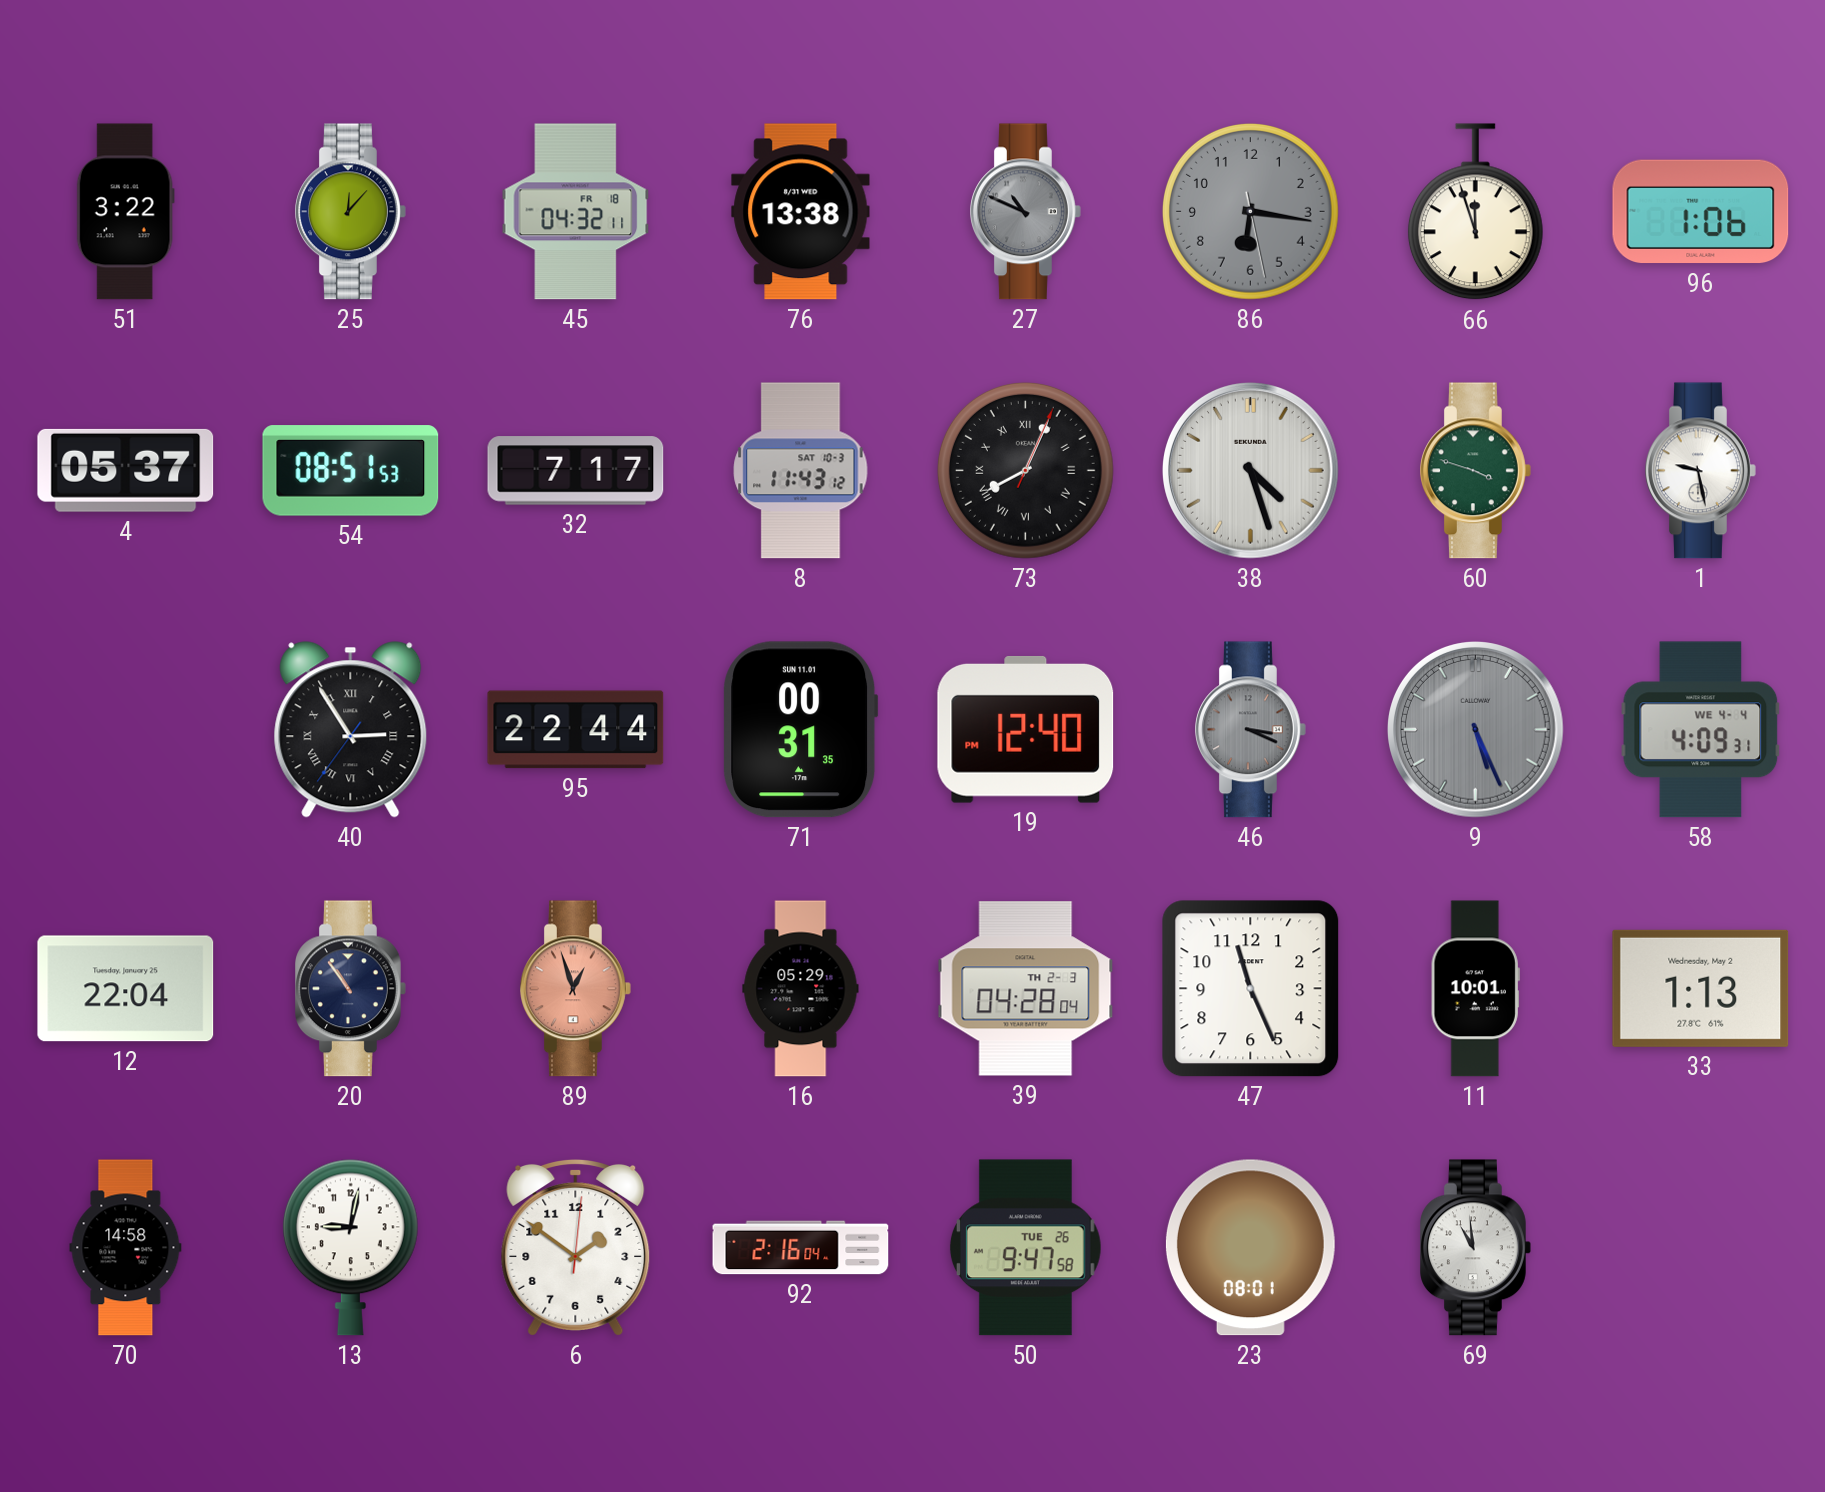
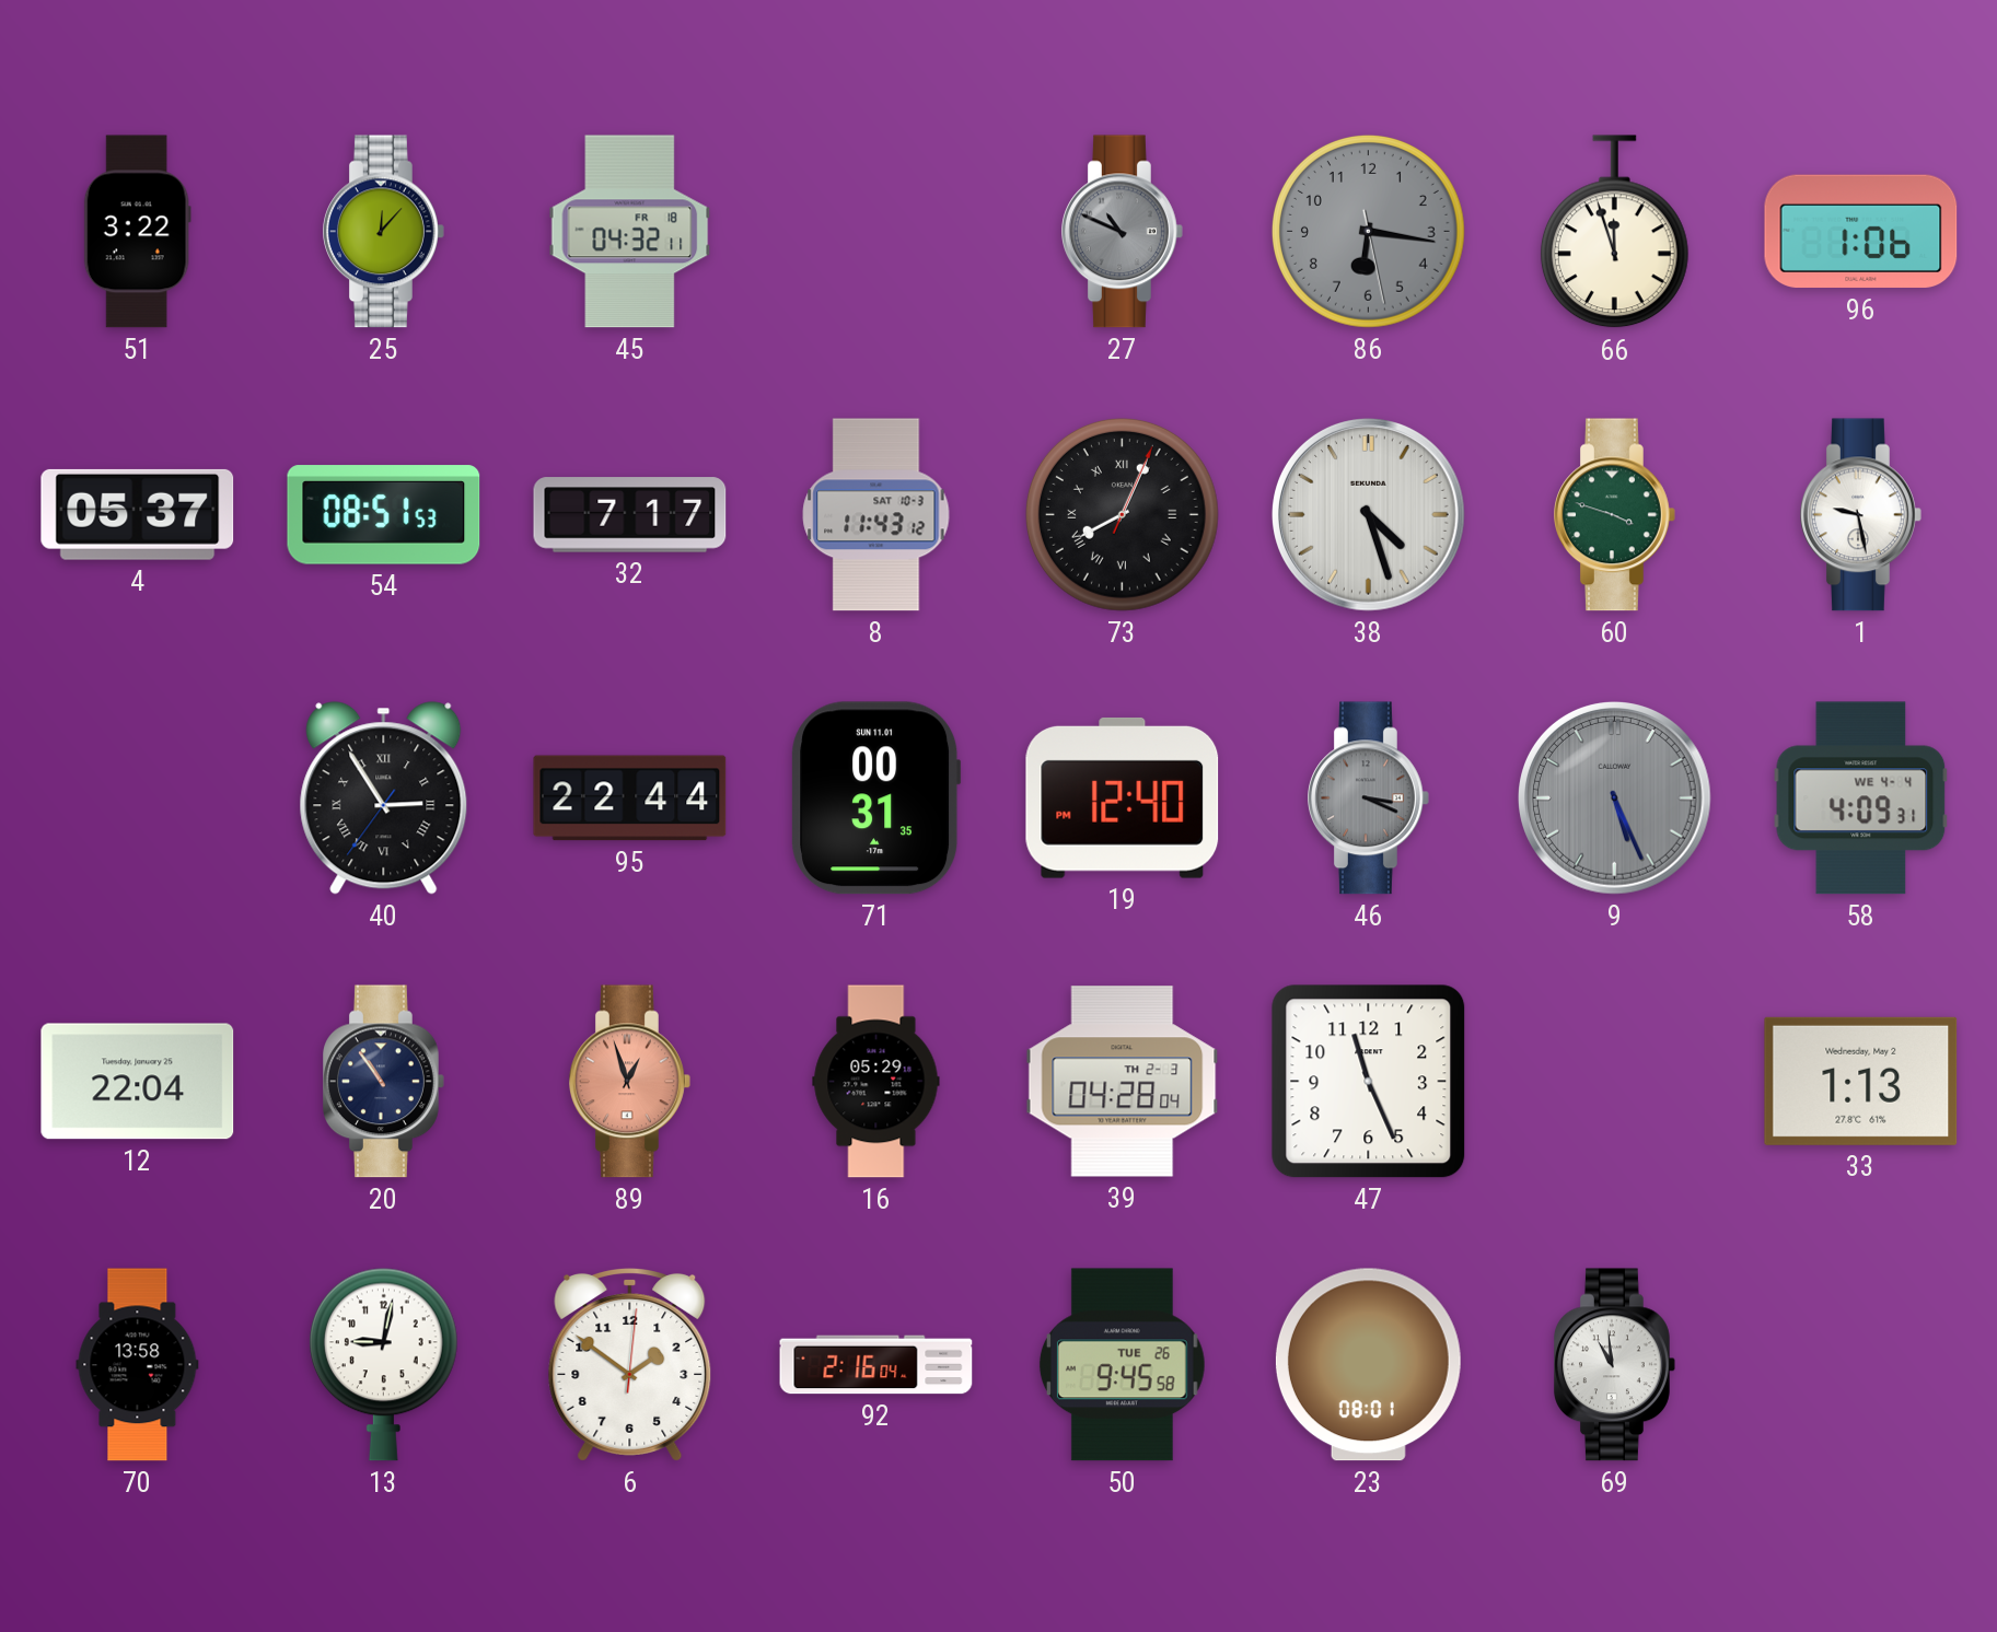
76: 13:38 -> none (801, 212)
11: 10:01 -> none (1475, 989)
70: 14:58 -> 13:58 (138, 1365)
50: 9:47 -> 9:45 (1122, 1365)
